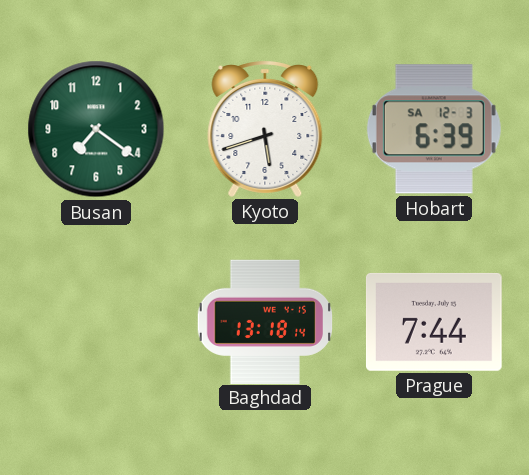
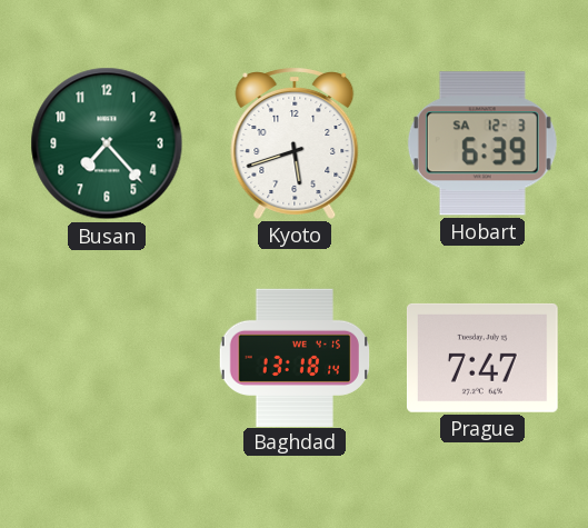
Busan: 7:21 -> 7:23 (107, 143)
Prague: 7:44 -> 7:47 (482, 358)
